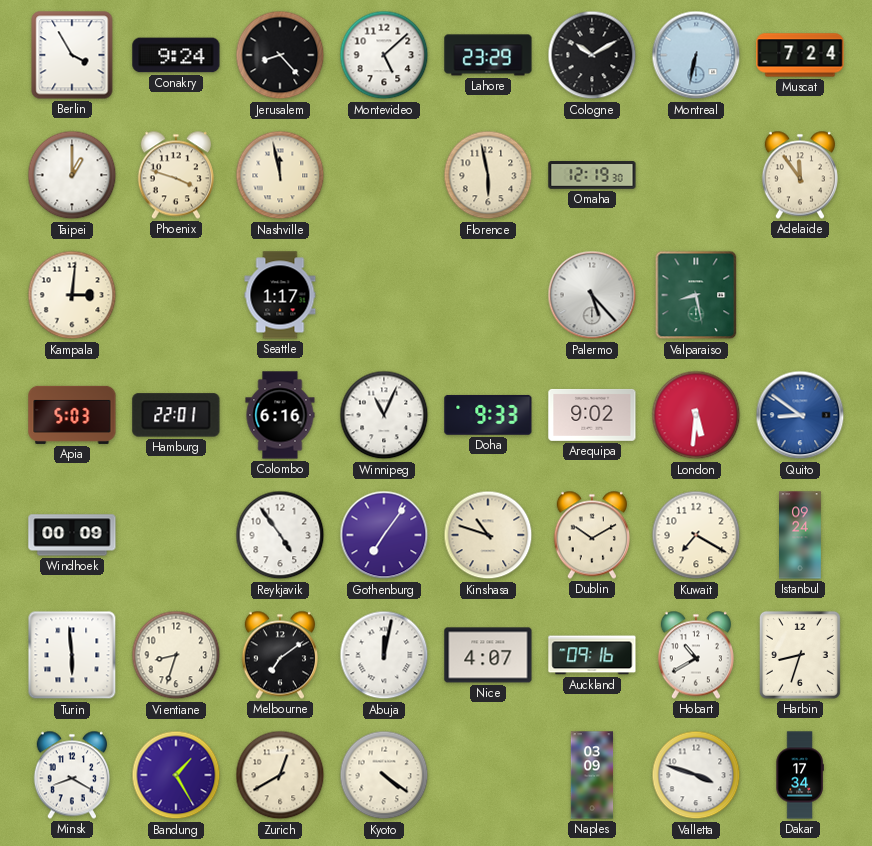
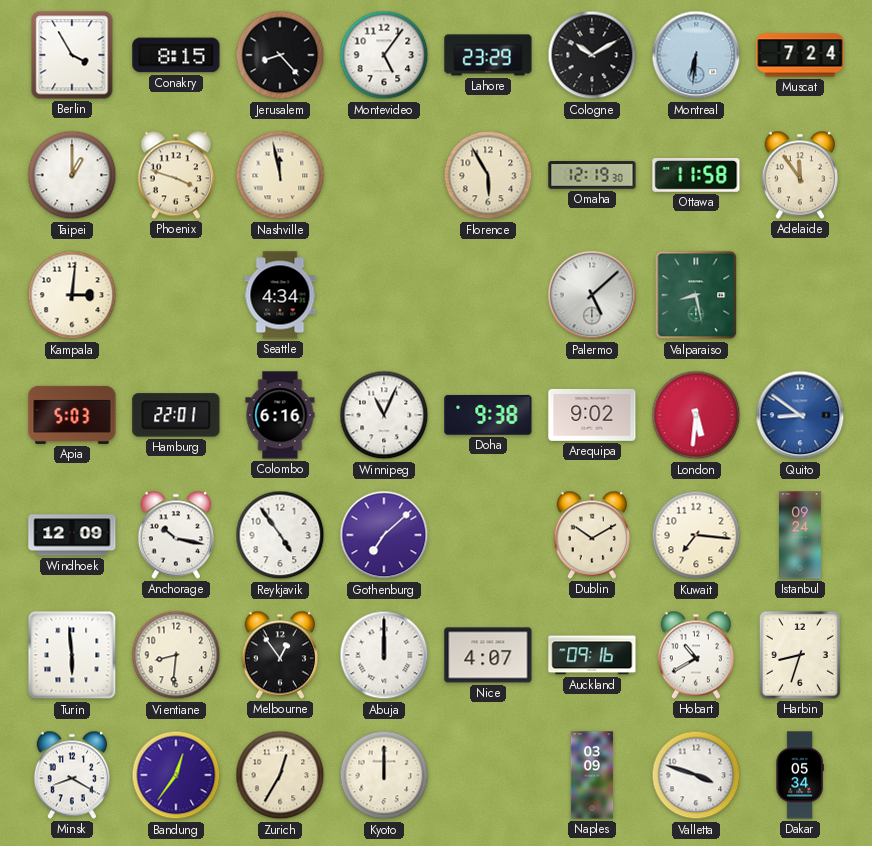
Conakry: 9:24 -> 8:15 (176, 55)
Montevideo: 5:08 -> 5:06 (384, 55)
Montreal: 6:32 -> 6:31 (696, 55)
Florence: 5:58 -> 5:55 (488, 175)
Ottawa: none -> 11:58 (696, 175)
Seattle: 1:17 -> 4:34 (280, 295)
Palermo: 5:23 -> 5:08 (592, 295)
Doha: 9:33 -> 9:38 (488, 415)
Windhoek: 00:09 -> 12:09 (72, 535)
Anchorage: none -> 10:17 (176, 535)
Gothenburg: 7:06 -> 7:08 (384, 535)
Kinshasa: 10:48 -> none (488, 535)
Kuwait: 7:20 -> 7:16 (696, 535)
Vientiane: 8:33 -> 8:31 (176, 655)
Melbourne: 7:09 -> 12:54 (280, 655)
Abuja: 12:02 -> 12:00 (384, 655)
Bandung: 1:25 -> 12:36 (176, 775)
Zurich: 12:40 -> 12:35 (280, 775)
Kyoto: 4:21 -> 12:00 (384, 775)
Dakar: 17:34 -> 05:34 (800, 775)
